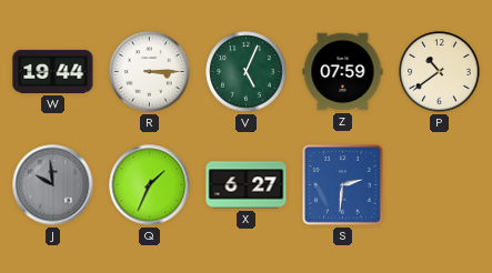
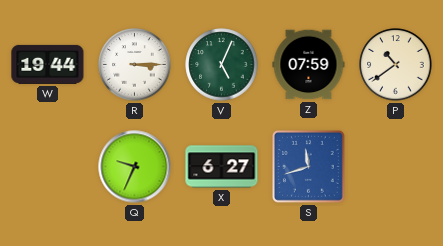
J: 9:59 -> none (53, 185)
Q: 1:34 -> 9:34 (135, 167)
S: 2:31 -> 11:42 (309, 167)
